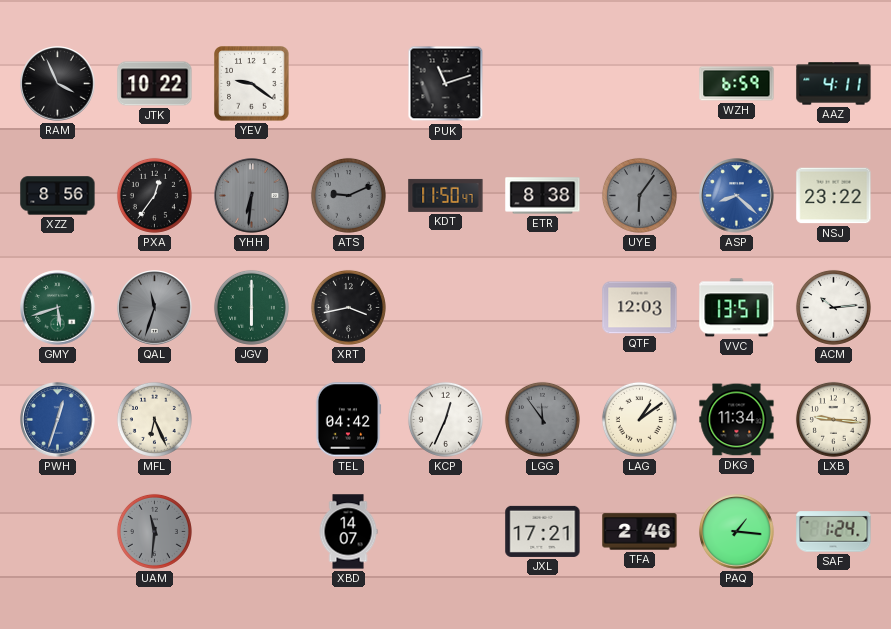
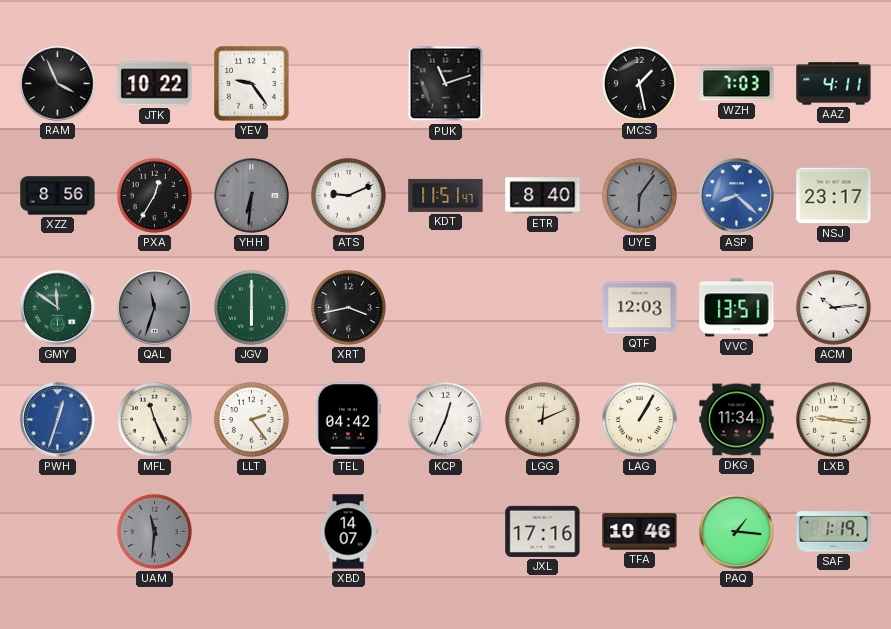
YEV: 9:21 -> 9:24 (252, 84)
MCS: none -> 1:28 (639, 83)
WZH: 6:59 -> 7:03 (737, 84)
PXA: 12:36 -> 12:35 (154, 195)
ATS dial: grey -> white (348, 195)
KDT: 11:50 -> 11:51 (446, 195)
ETR: 8:38 -> 8:40 (543, 196)
NSJ: 23:22 -> 23:17 (834, 196)
GMY: 5:42 -> 11:51 (58, 308)
MFL: 6:26 -> 11:26 (154, 419)
LLT: none -> 2:24 (251, 419)
LGG: 11:54 -> 12:11 (542, 419)
LGG dial: grey -> cream (542, 419)
LAG: 1:09 -> 1:05 (639, 419)
JXL: 17:21 -> 17:16 (543, 531)
TFA: 2:46 -> 10:46 (640, 532)
SAF: 1:24 -> 1:19 (834, 532)
